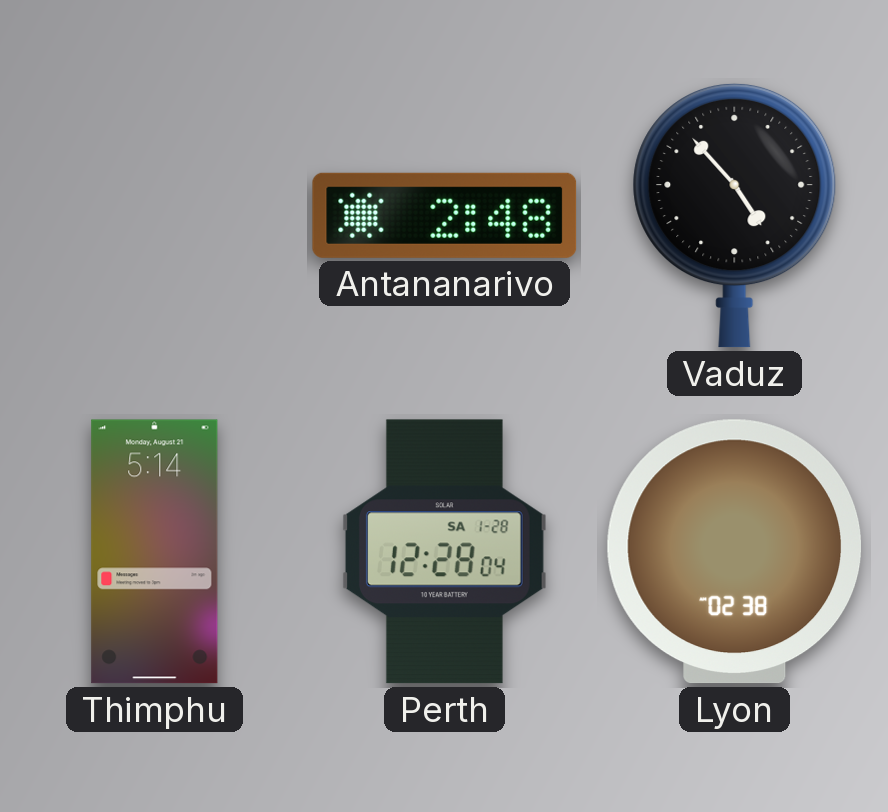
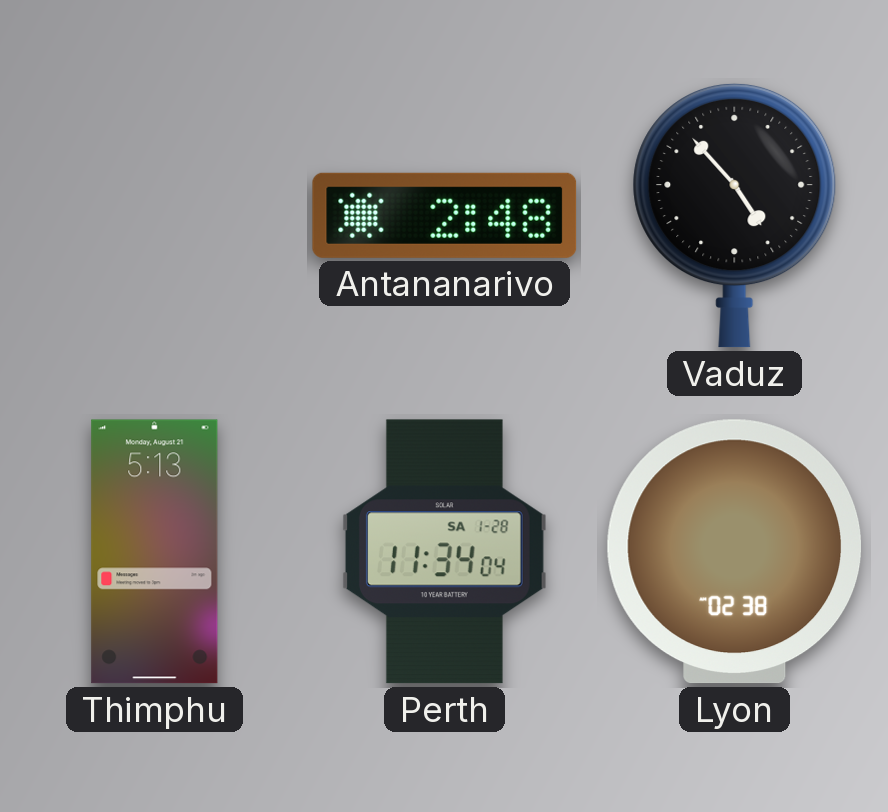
Thimphu: 5:14 -> 5:13 (155, 552)
Perth: 12:28 -> 11:34 (444, 552)
